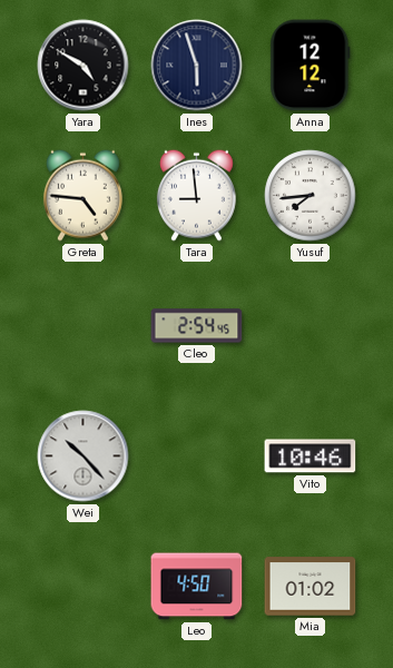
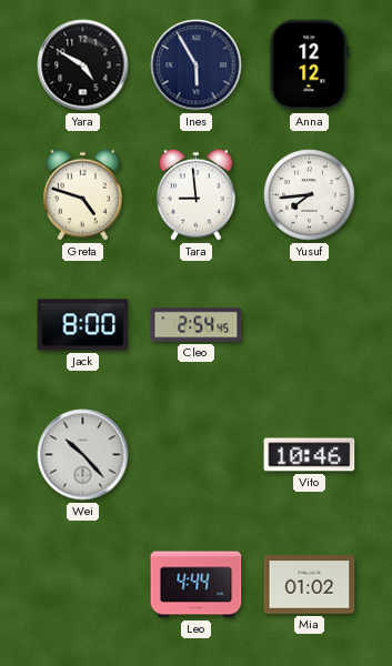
Ines: 5:57 -> 5:55 (197, 65)
Greta: 4:46 -> 4:48 (82, 194)
Jack: none -> 8:00 (83, 325)
Leo: 4:50 -> 4:44 (197, 585)
